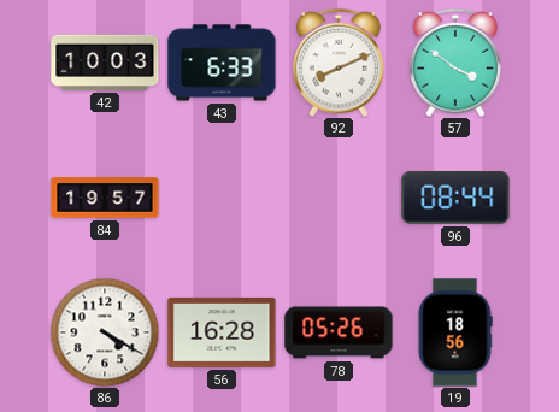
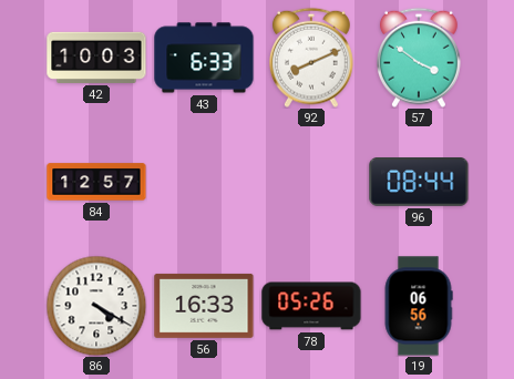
84: 19:57 -> 12:57 (96, 182)
56: 16:28 -> 16:33 (204, 306)
19: 18:56 -> 06:56 (419, 306)
